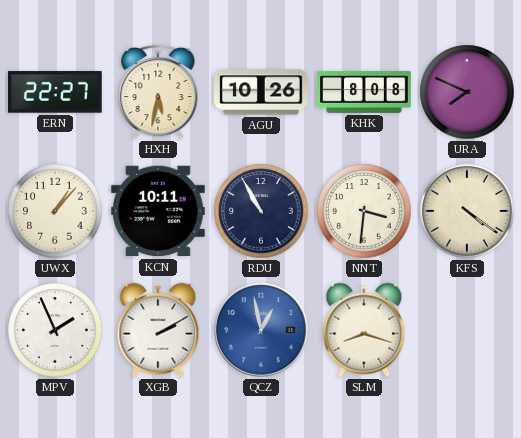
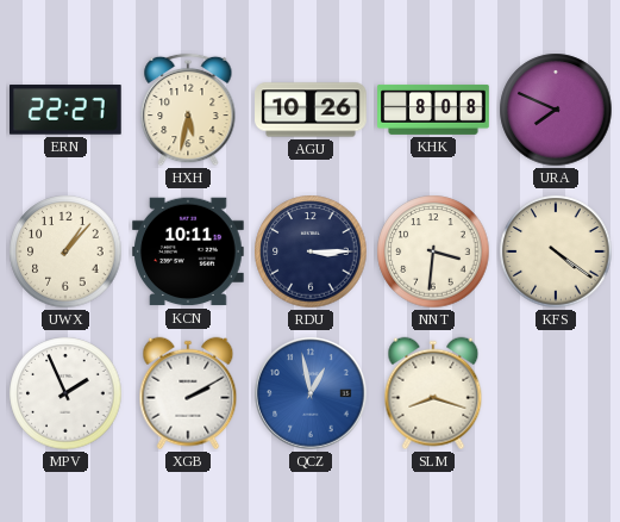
RDU: 10:55 -> 3:15 (311, 251)
